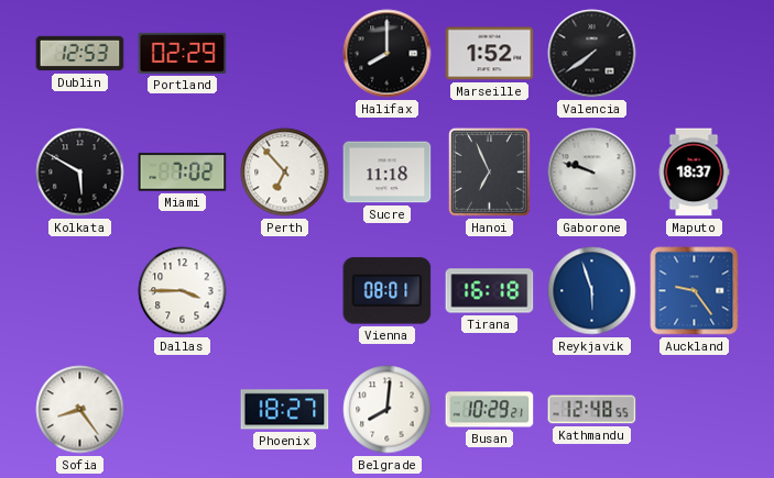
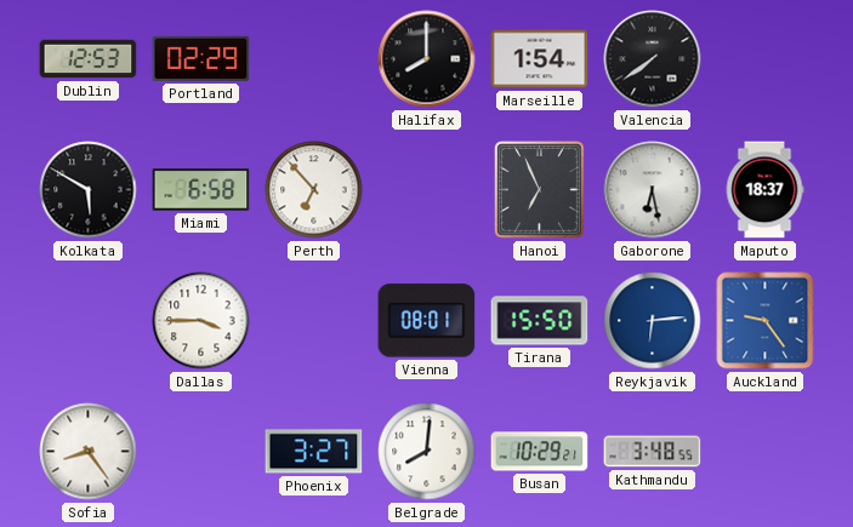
Marseille: 1:52 -> 1:54 (540, 59)
Miami: 7:02 -> 6:58 (201, 190)
Sucre: 11:18 -> none (388, 173)
Gaborone: 9:48 -> 6:28 (653, 190)
Tirana: 16:18 -> 15:50 (540, 321)
Reykjavik: 5:57 -> 6:14 (653, 321)
Phoenix: 18:27 -> 3:27 (314, 452)
Kathmandu: 12:48 -> 3:48 (653, 452)
